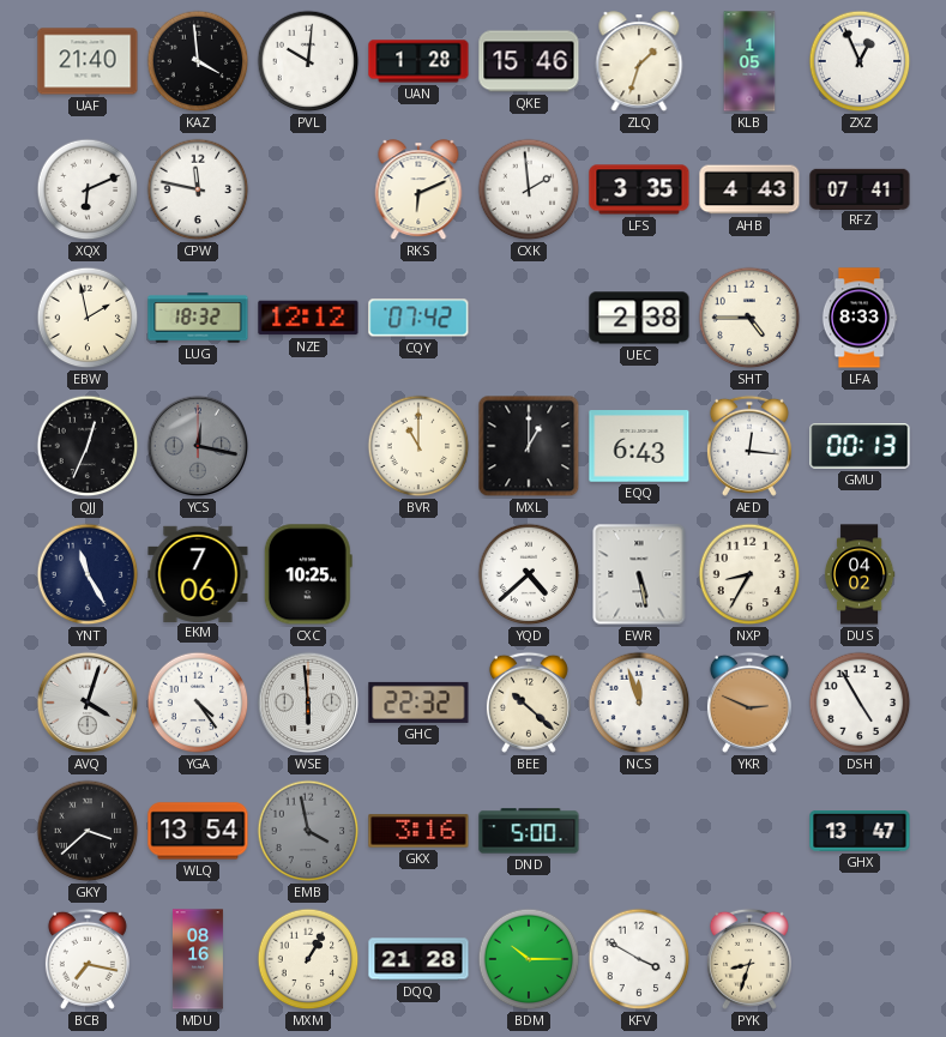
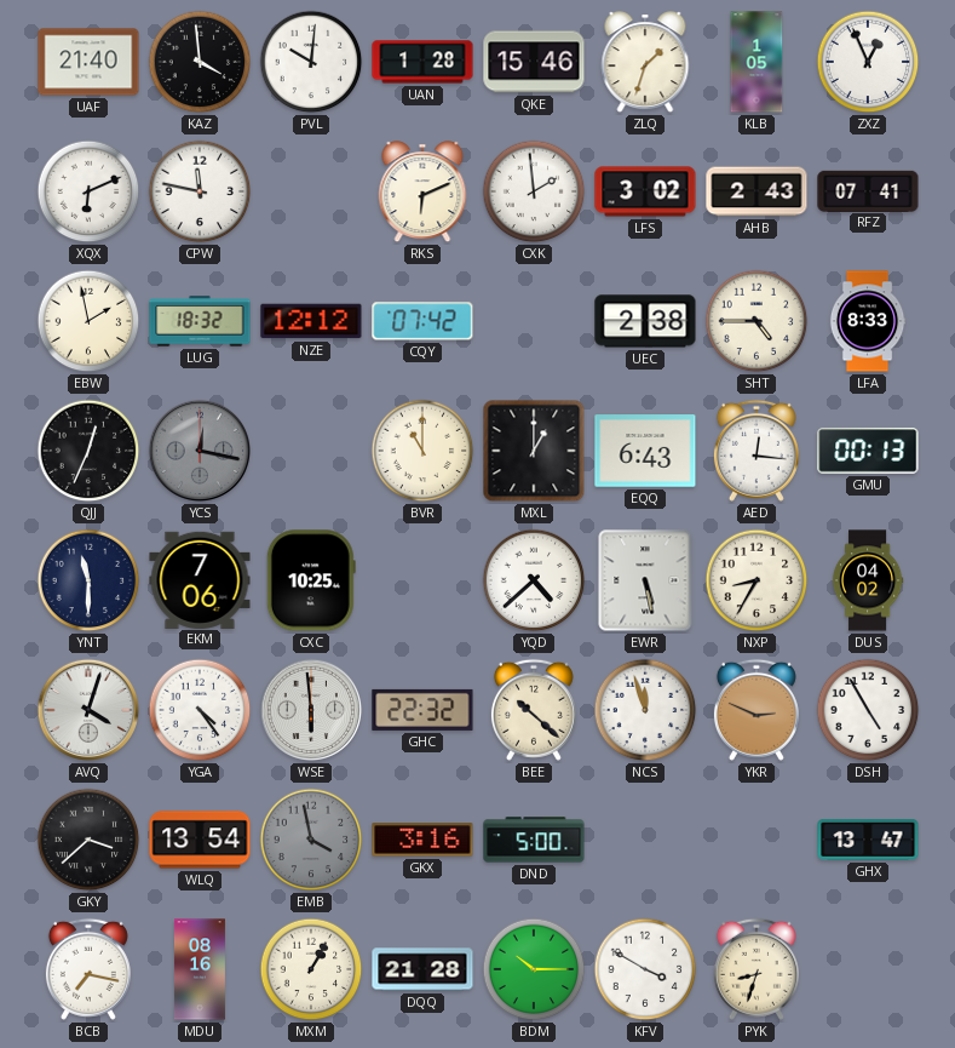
LFS: 3:35 -> 3:02 (645, 191)
AHB: 4:43 -> 2:43 (756, 191)
YNT: 11:25 -> 11:30 (88, 580)
